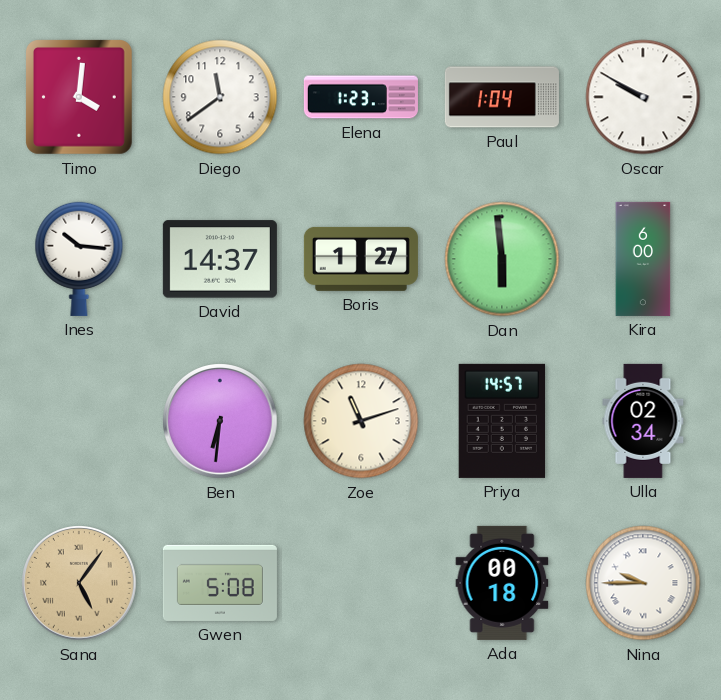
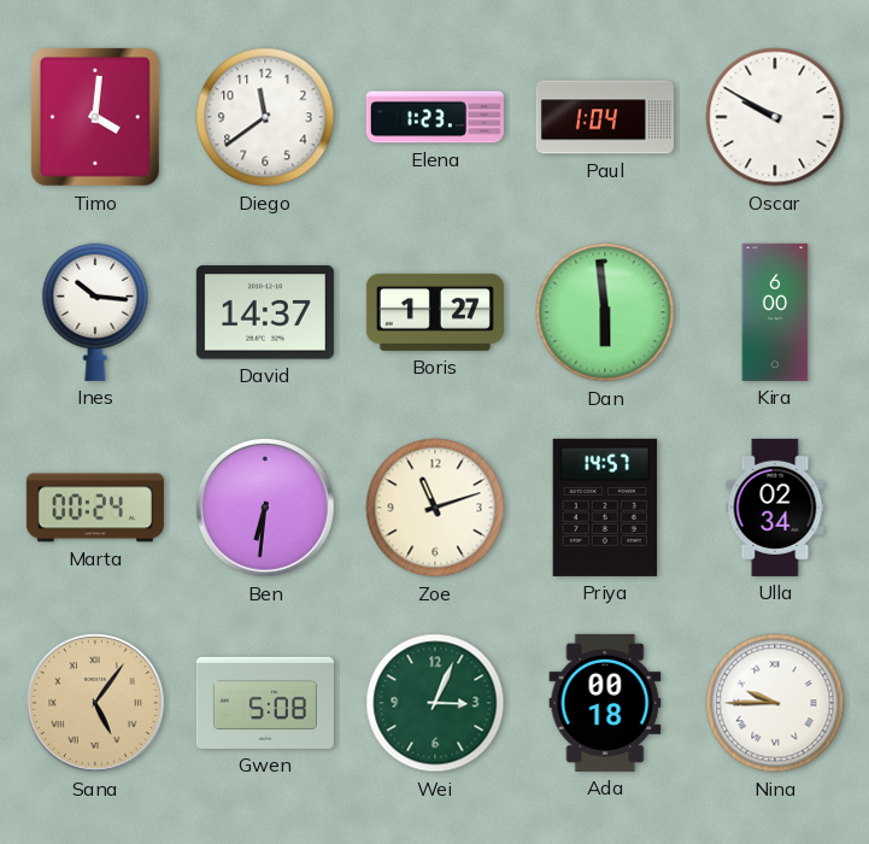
Marta: none -> 00:24 (95, 508)
Wei: none -> 3:04 (435, 703)
